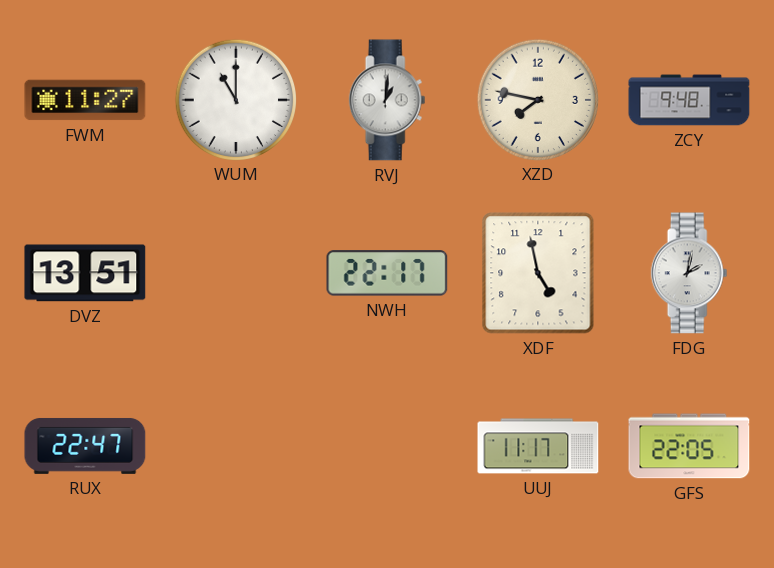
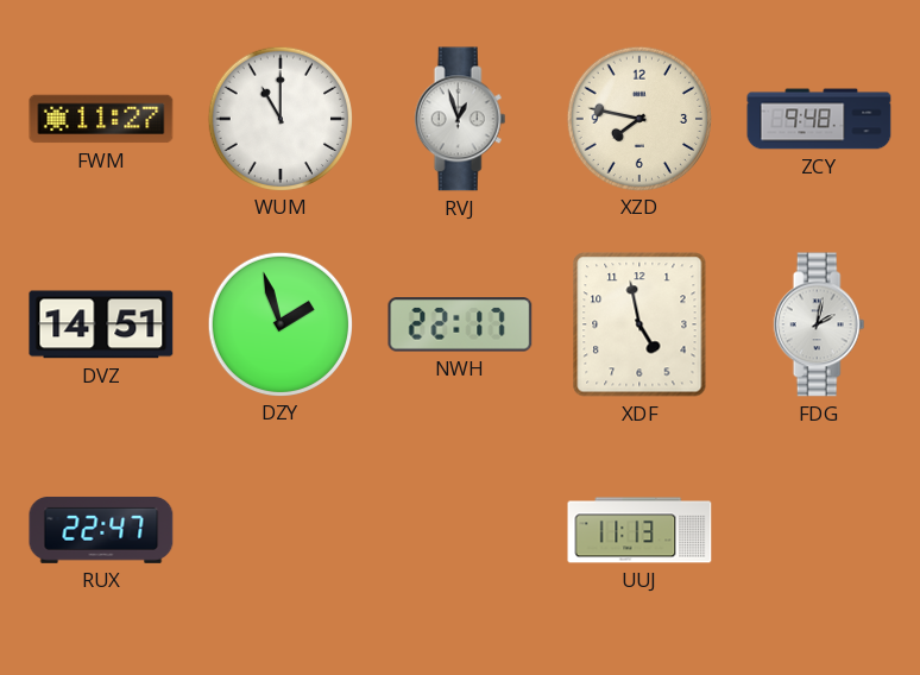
RVJ: 1:01 -> 12:57 (460, 119)
DVZ: 13:51 -> 14:51 (101, 324)
DZY: none -> 1:57 (279, 323)
UUJ: 11:17 -> 11:13 (639, 530)
GFS: 22:05 -> none (689, 446)
